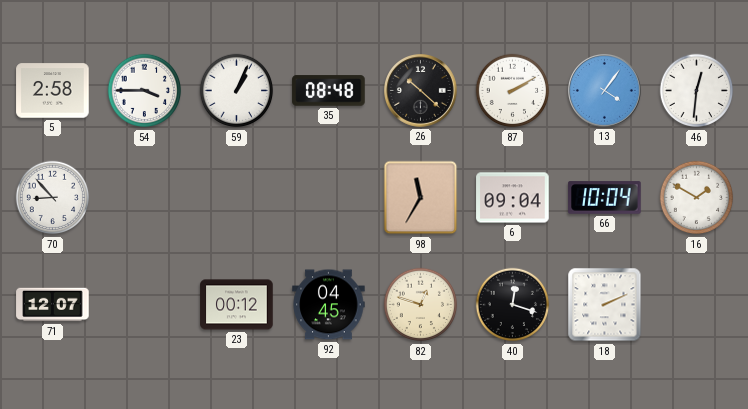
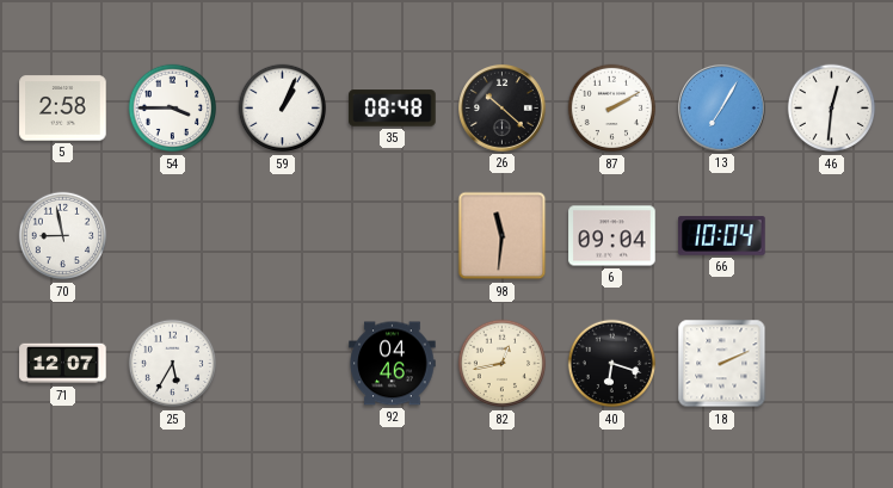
13: 4:06 -> 7:05 (722, 109)
70: 8:53 -> 8:58 (63, 236)
98: 11:35 -> 11:31 (503, 236)
16: 1:50 -> none (697, 198)
25: none -> 5:35 (173, 364)
23: 00:12 -> none (237, 305)
92: 04:45 -> 04:46 (393, 364)
82: 12:48 -> 12:43 (503, 364)
40: 12:18 -> 6:18 (612, 364)
